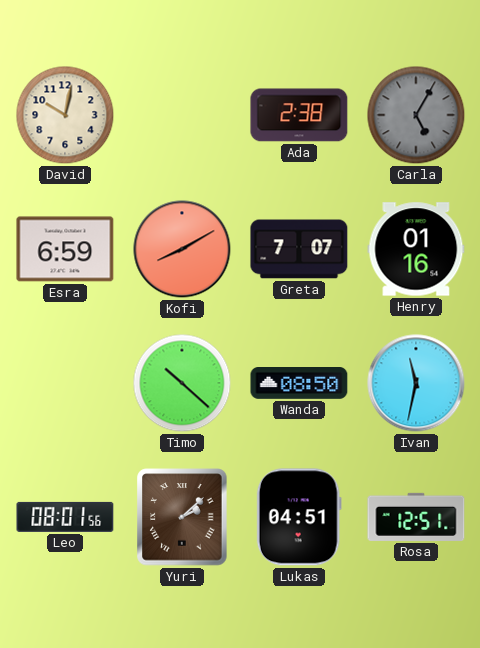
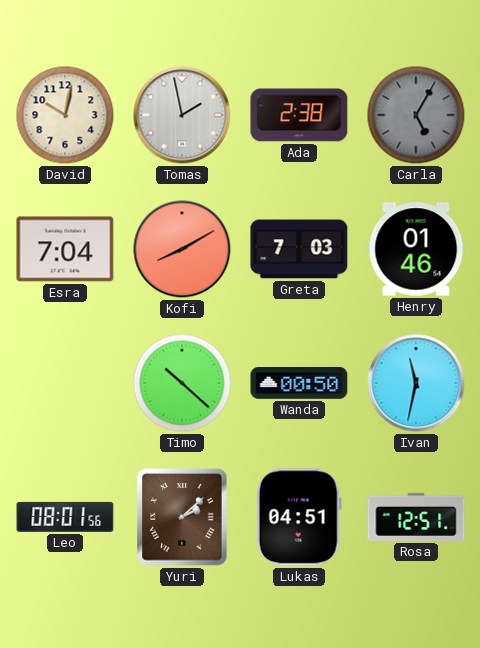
Tomas: none -> 1:58 (182, 115)
Esra: 6:59 -> 7:04 (65, 249)
Greta: 7:07 -> 7:03 (299, 249)
Henry: 01:16 -> 01:46 (416, 249)
Wanda: 08:50 -> 00:50 (299, 383)
